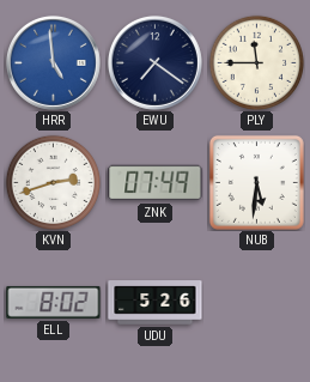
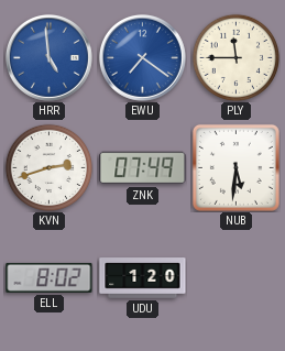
EWU dial: navy -> blue (142, 57)
UDU: 5:26 -> 1:20 (143, 278)
